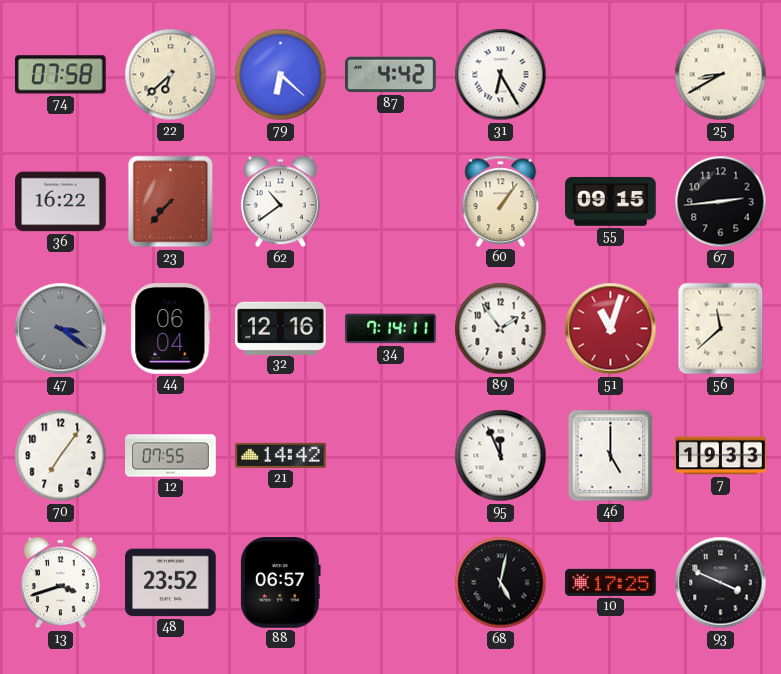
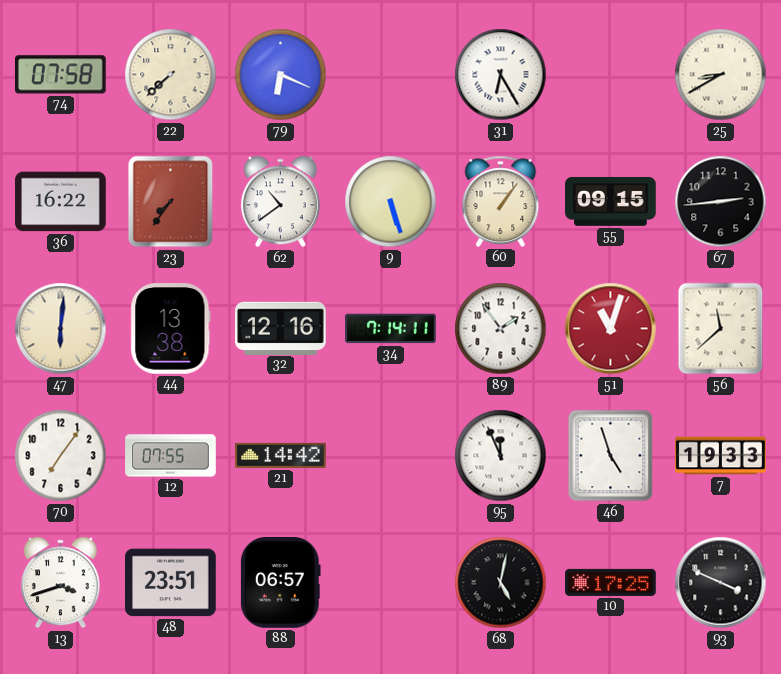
22: 6:38 -> 7:38 (171, 75)
79: 6:22 -> 6:19 (281, 75)
87: 4:42 -> none (391, 75)
23: 7:37 -> 7:36 (171, 202)
9: none -> 5:27 (391, 202)
47: 3:21 -> 6:01 (61, 329)
47 dial: grey -> cream (61, 329)
44: 06:04 -> 13:38 (171, 329)
46: 5:00 -> 4:57 (611, 456)
48: 23:52 -> 23:51 (171, 583)
